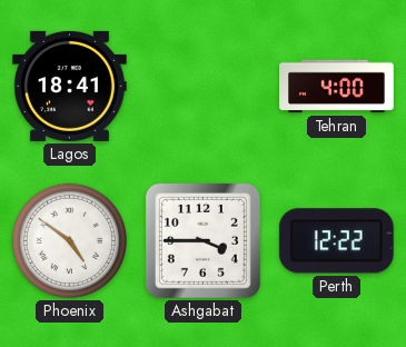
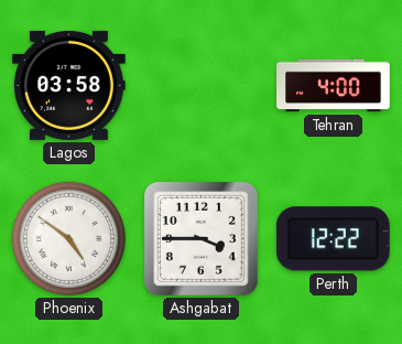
Lagos: 18:41 -> 03:58 (69, 85)
